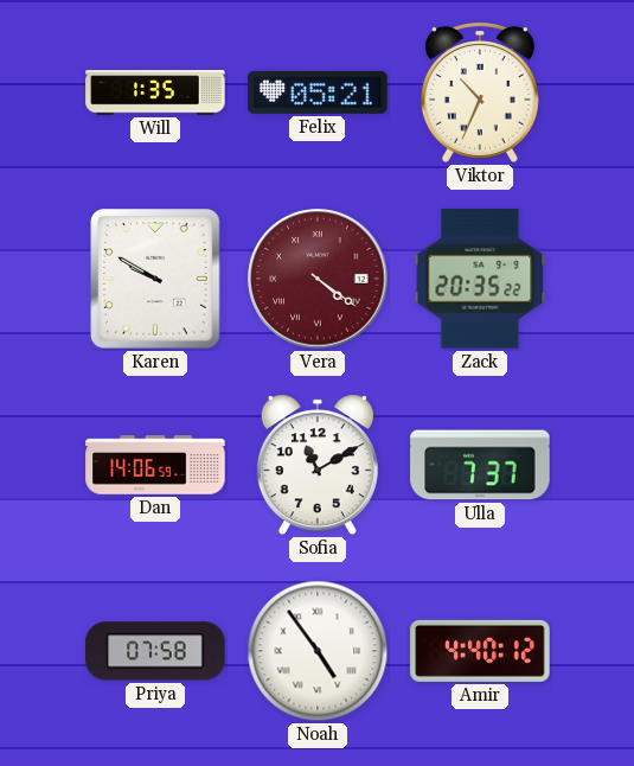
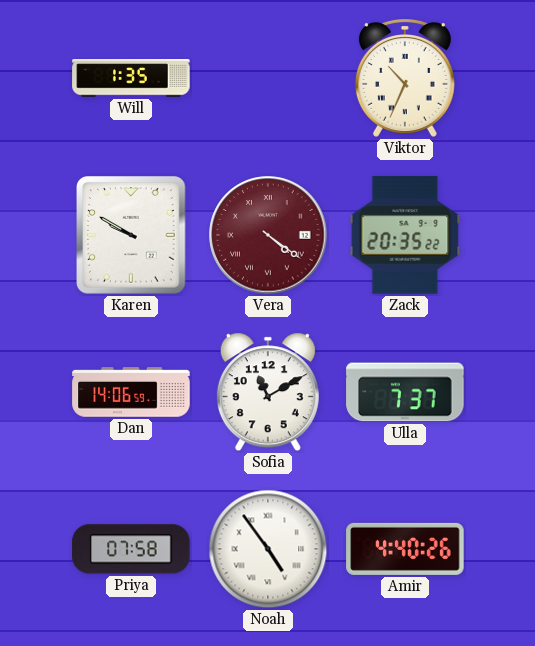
Felix: 05:21 -> none (318, 92)
Amir: 4:40:12 -> 4:40:26 (405, 549)
